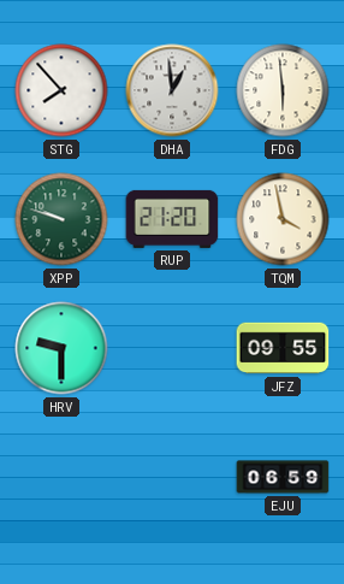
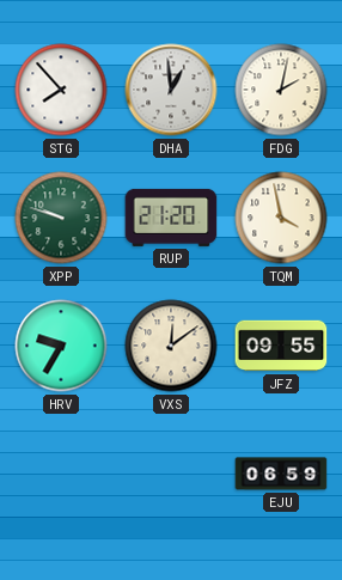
FDG: 5:59 -> 2:02 (281, 90)
HRV: 9:30 -> 9:35 (61, 346)
VXS: none -> 12:09 (171, 346)
